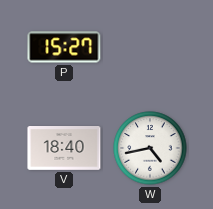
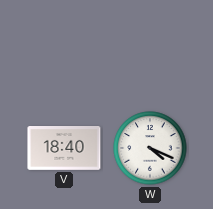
P: 15:27 -> none (64, 47)
W: 4:43 -> 4:19 (150, 148)
